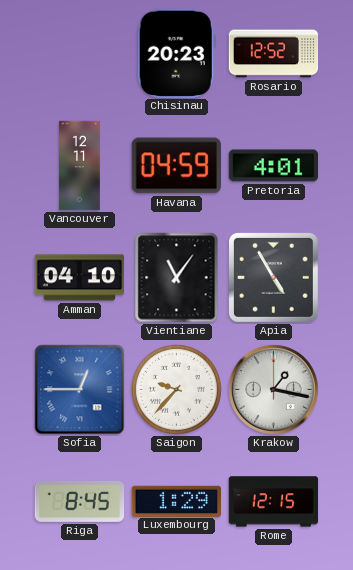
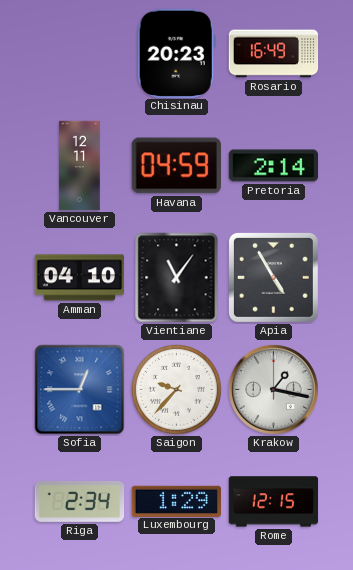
Rosario: 12:52 -> 16:49 (274, 54)
Pretoria: 4:01 -> 2:14 (274, 166)
Riga: 8:45 -> 2:34 (80, 501)
